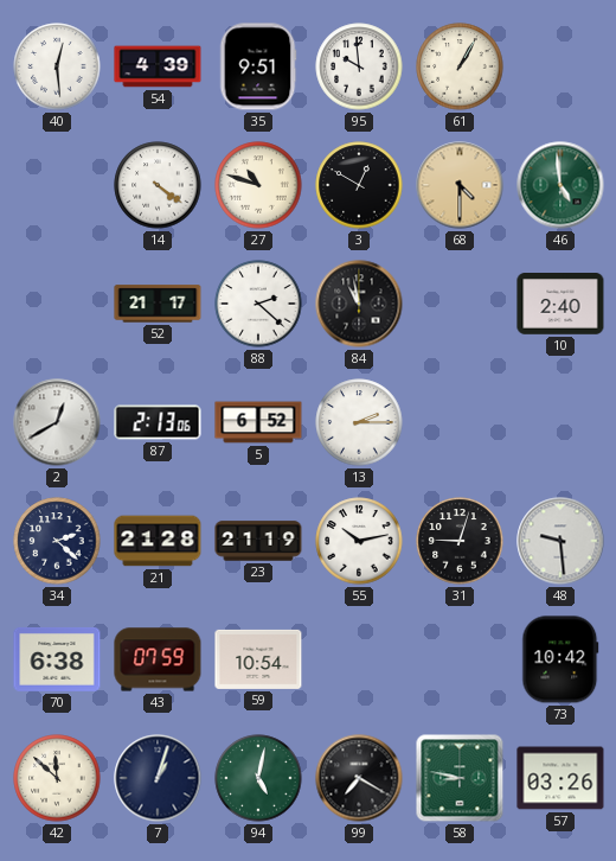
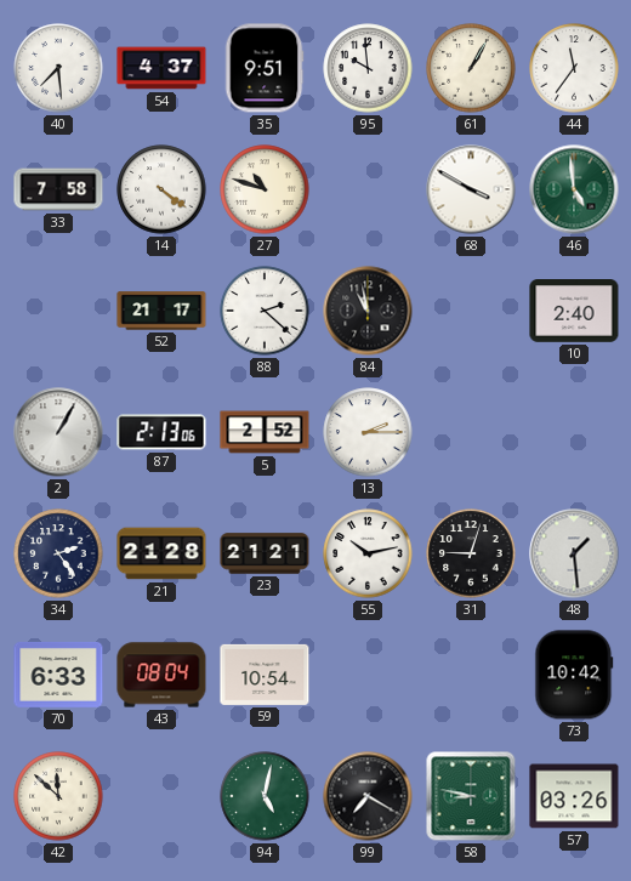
40: 12:29 -> 7:29 (58, 68)
54: 4:39 -> 4:37 (161, 68)
44: none -> 11:36 (574, 68)
33: none -> 7:58 (58, 189)
3: 12:50 -> none (359, 185)
68: 4:30 -> 3:50 (471, 189)
68 dial: champagne -> white (471, 189)
2: 12:40 -> 1:05 (58, 432)
5: 6:52 -> 2:52 (265, 432)
34: 2:22 -> 2:24 (58, 553)
23: 21:19 -> 21:21 (265, 553)
48: 9:29 -> 1:29 (574, 553)
70: 6:38 -> 6:33 (58, 675)
43: 07:59 -> 08:04 (161, 675)
7: 1:03 -> none (158, 778)
